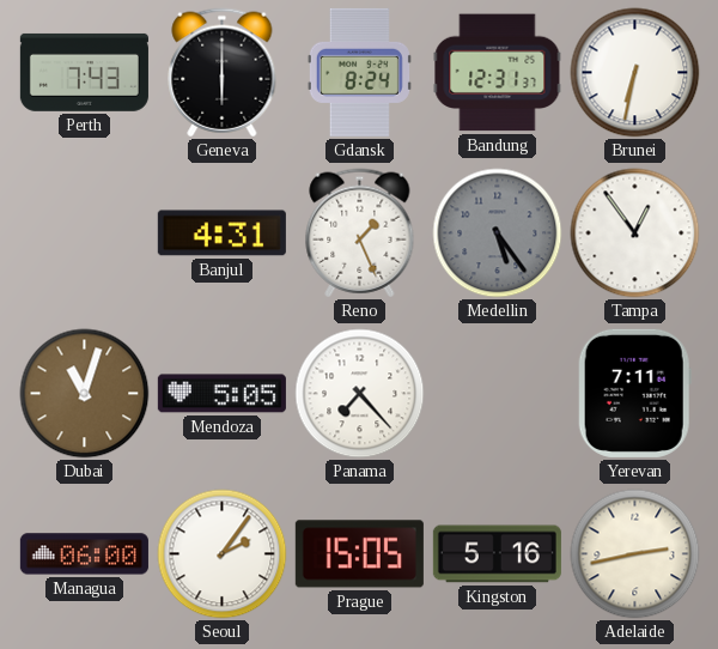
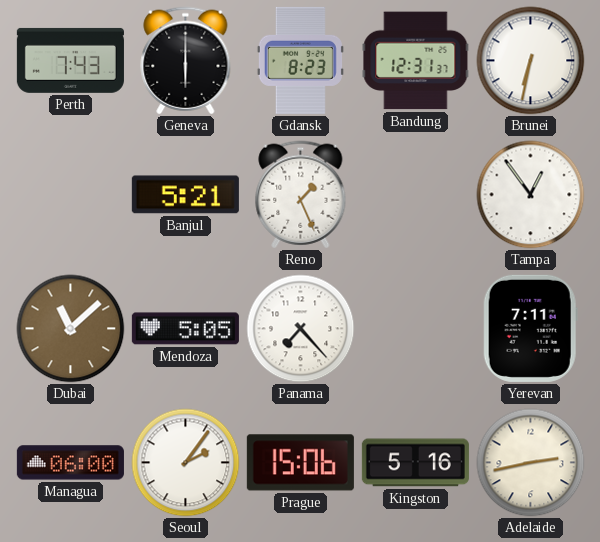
Gdansk: 8:24 -> 8:23 (300, 60)
Banjul: 4:31 -> 5:21 (185, 195)
Medellin: 5:24 -> none (498, 233)
Dubai: 11:03 -> 11:08 (71, 329)
Prague: 15:05 -> 15:06 (300, 463)
